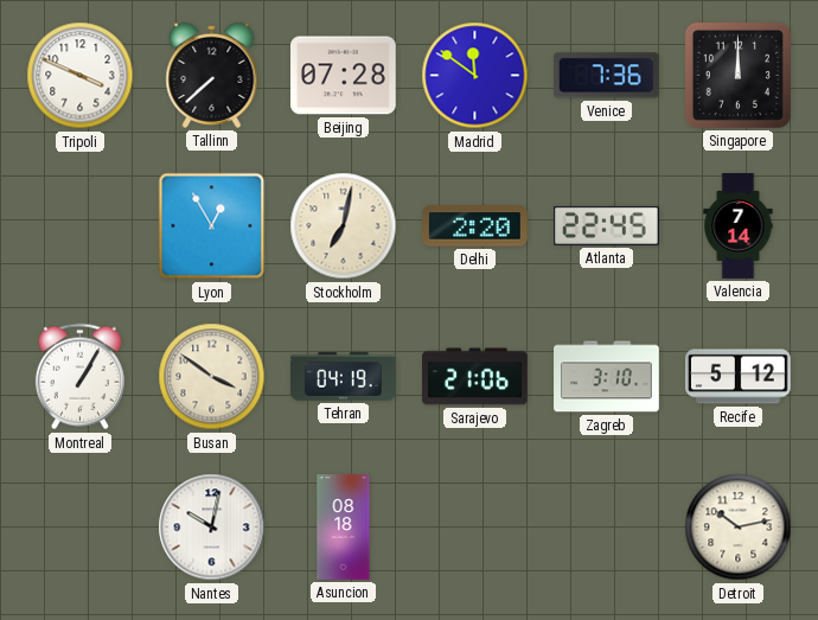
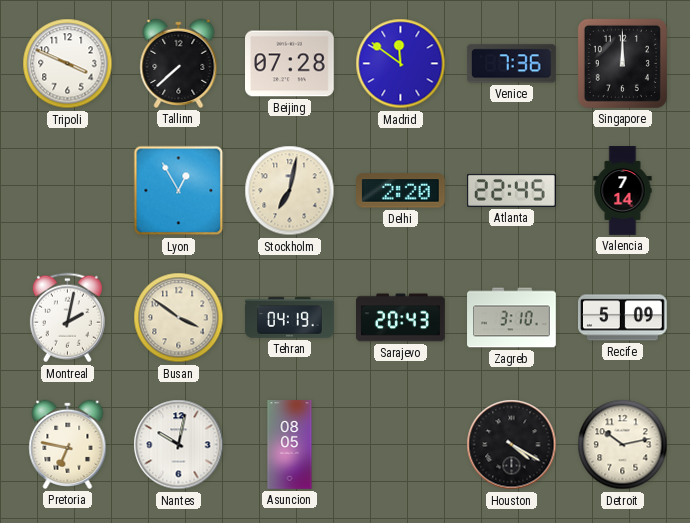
Montreal: 1:05 -> 2:02 (67, 318)
Sarajevo: 21:06 -> 20:43 (401, 318)
Recife: 5:12 -> 5:09 (623, 318)
Pretoria: none -> 6:47 (68, 444)
Asuncion: 08:18 -> 08:05 (290, 445)
Houston: none -> 4:20 (512, 445)
